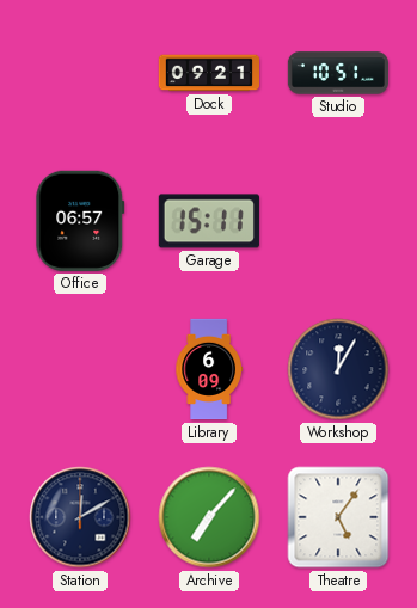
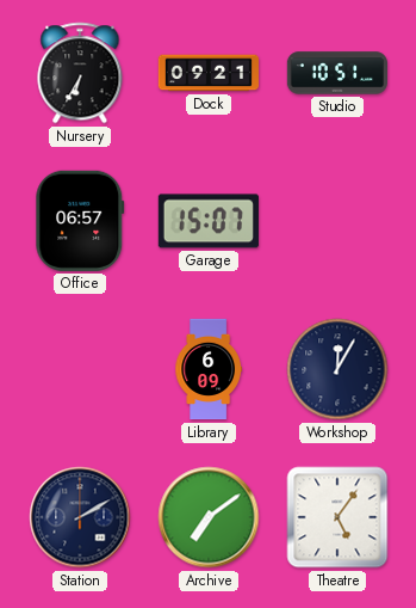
Nursery: none -> 6:35 (80, 73)
Garage: 15:11 -> 15:07 (209, 221)
Station: 12:10 -> 2:10 (80, 517)
Archive: 7:07 -> 7:09 (209, 517)
